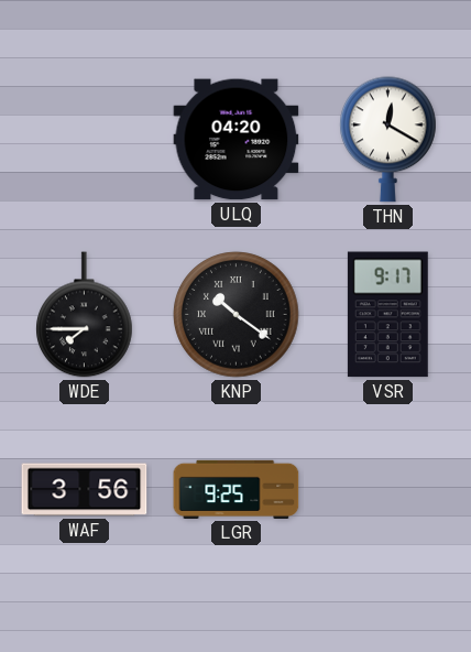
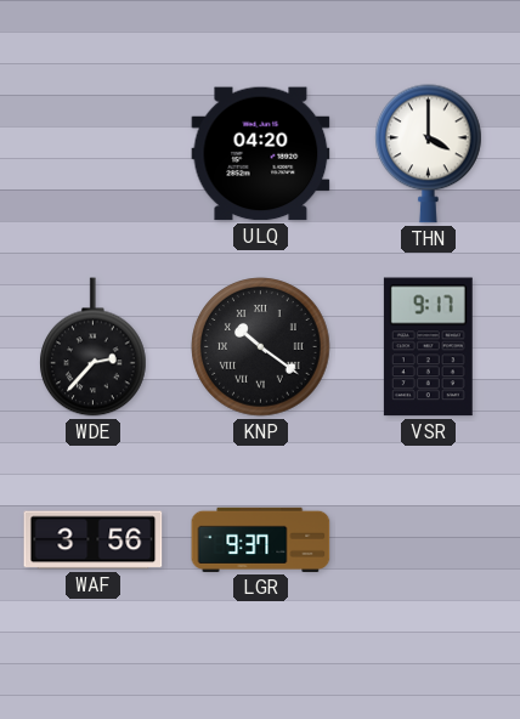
THN: 12:20 -> 4:00 (429, 154)
WDE: 7:45 -> 2:37 (94, 347)
LGR: 9:25 -> 9:37 (261, 539)
